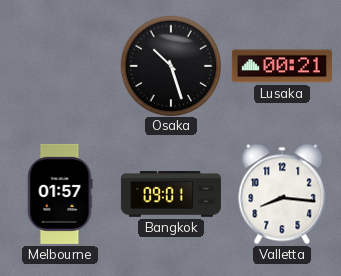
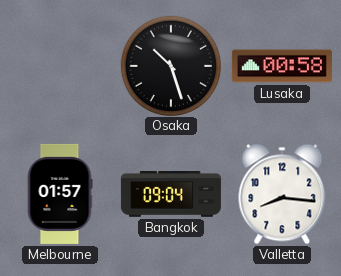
Lusaka: 00:21 -> 00:58 (282, 66)
Bangkok: 09:01 -> 09:04 (171, 195)
